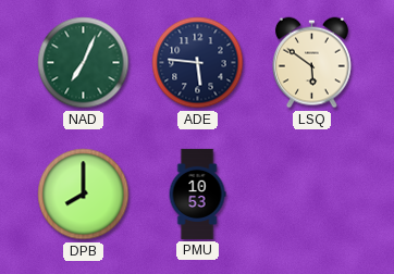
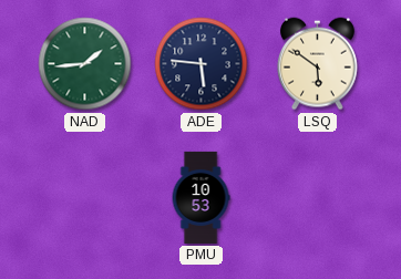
NAD: 7:04 -> 1:44 (85, 64)
DPB: 8:00 -> none (84, 195)
